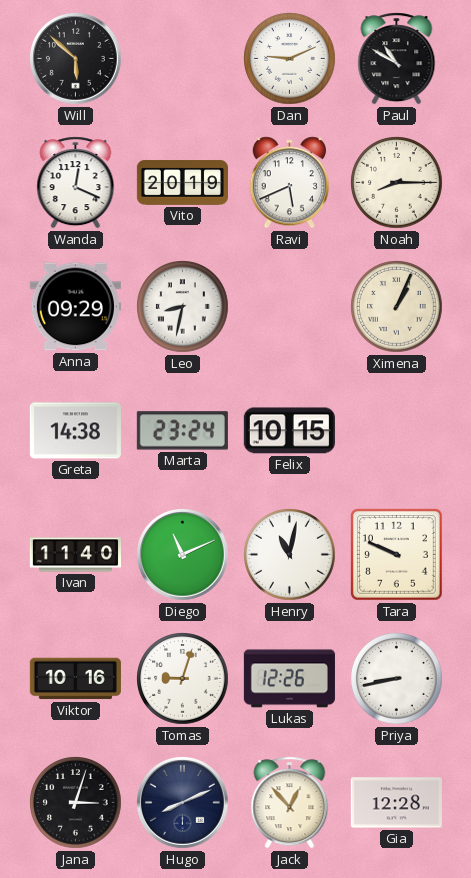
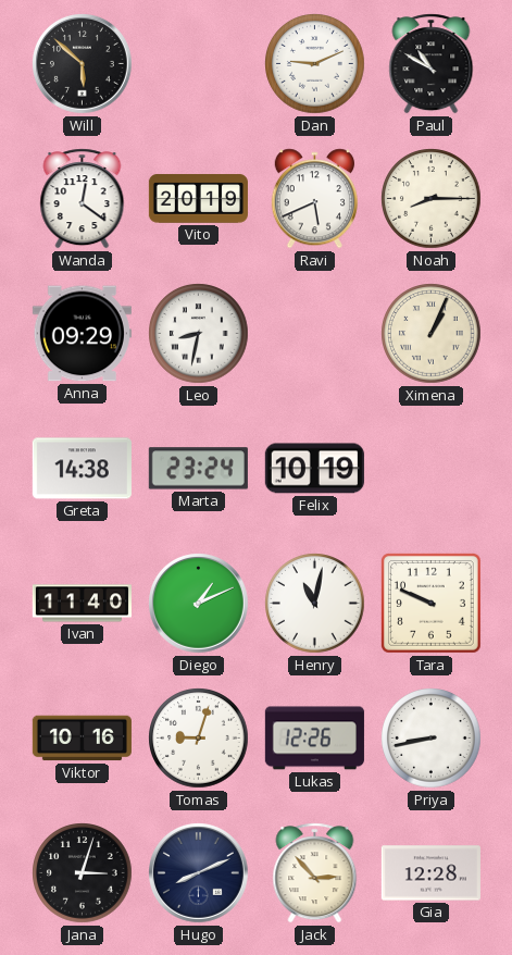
Wanda: 12:19 -> 12:21 (83, 199)
Felix: 10:15 -> 10:19 (314, 469)
Diego: 11:11 -> 1:11 (199, 604)
Jack: 12:53 -> 2:53 (315, 873)
